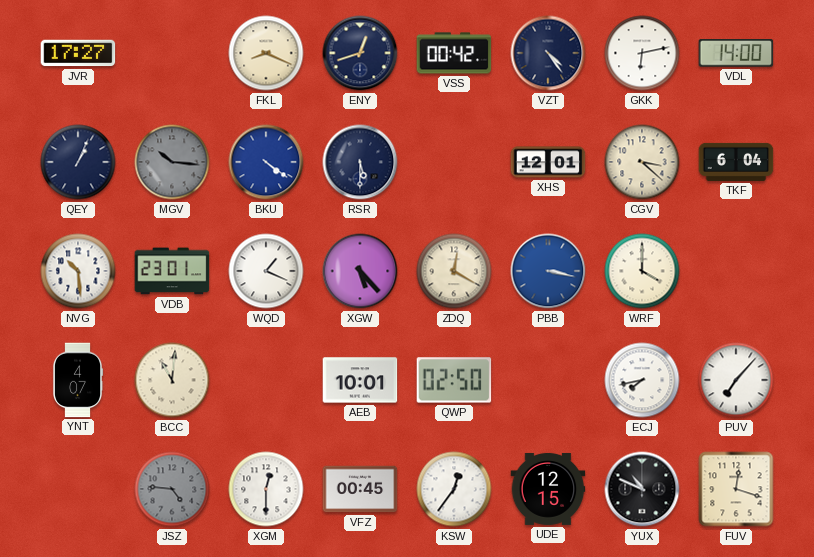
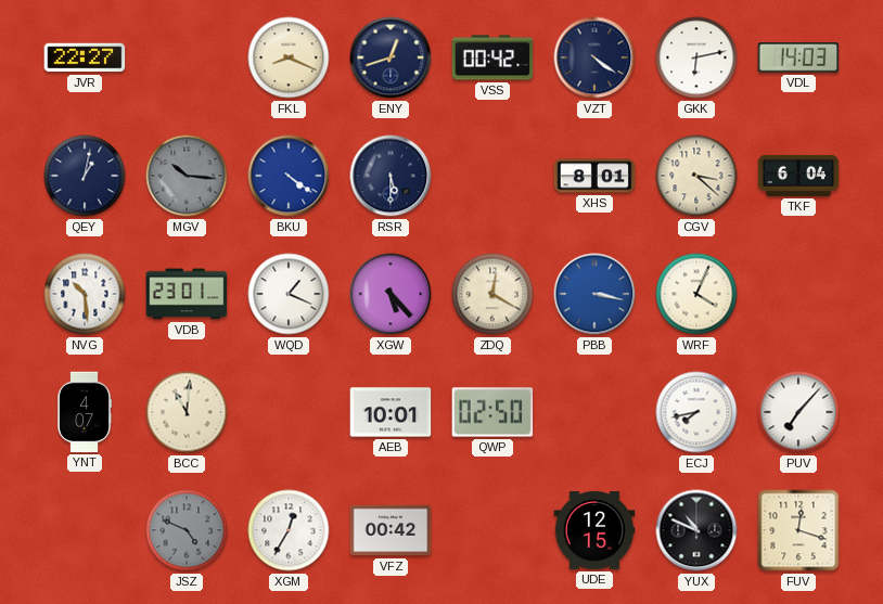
JVR: 17:27 -> 22:27 (85, 57)
VZT: 4:24 -> 4:21 (594, 57)
VDL: 14:00 -> 14:03 (798, 57)
QEY: 1:04 -> 1:02 (85, 176)
XHS: 12:01 -> 8:01 (594, 176)
WRF: 4:00 -> 4:04 (696, 294)
JSZ: 4:46 -> 4:49 (187, 530)
XGM: 12:30 -> 12:35 (289, 530)
VFZ: 00:45 -> 00:42 (391, 530)
KSW: 12:36 -> none (454, 489)
